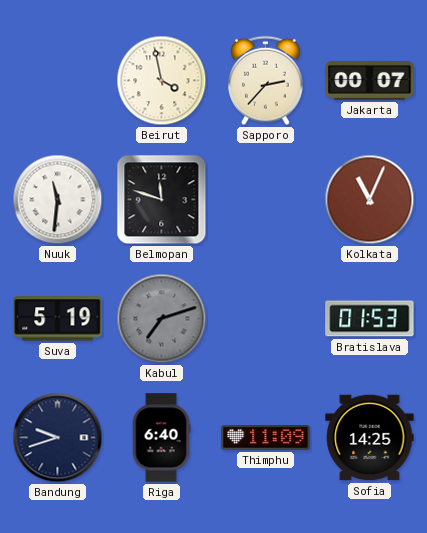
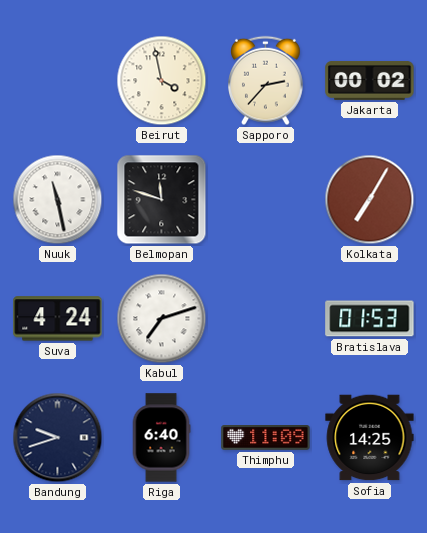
Jakarta: 00:07 -> 00:02 (370, 80)
Nuuk: 11:31 -> 11:28 (58, 200)
Kolkata: 11:04 -> 7:05 (370, 200)
Suva: 5:19 -> 4:24 (58, 319)
Kabul dial: grey -> white (162, 319)
